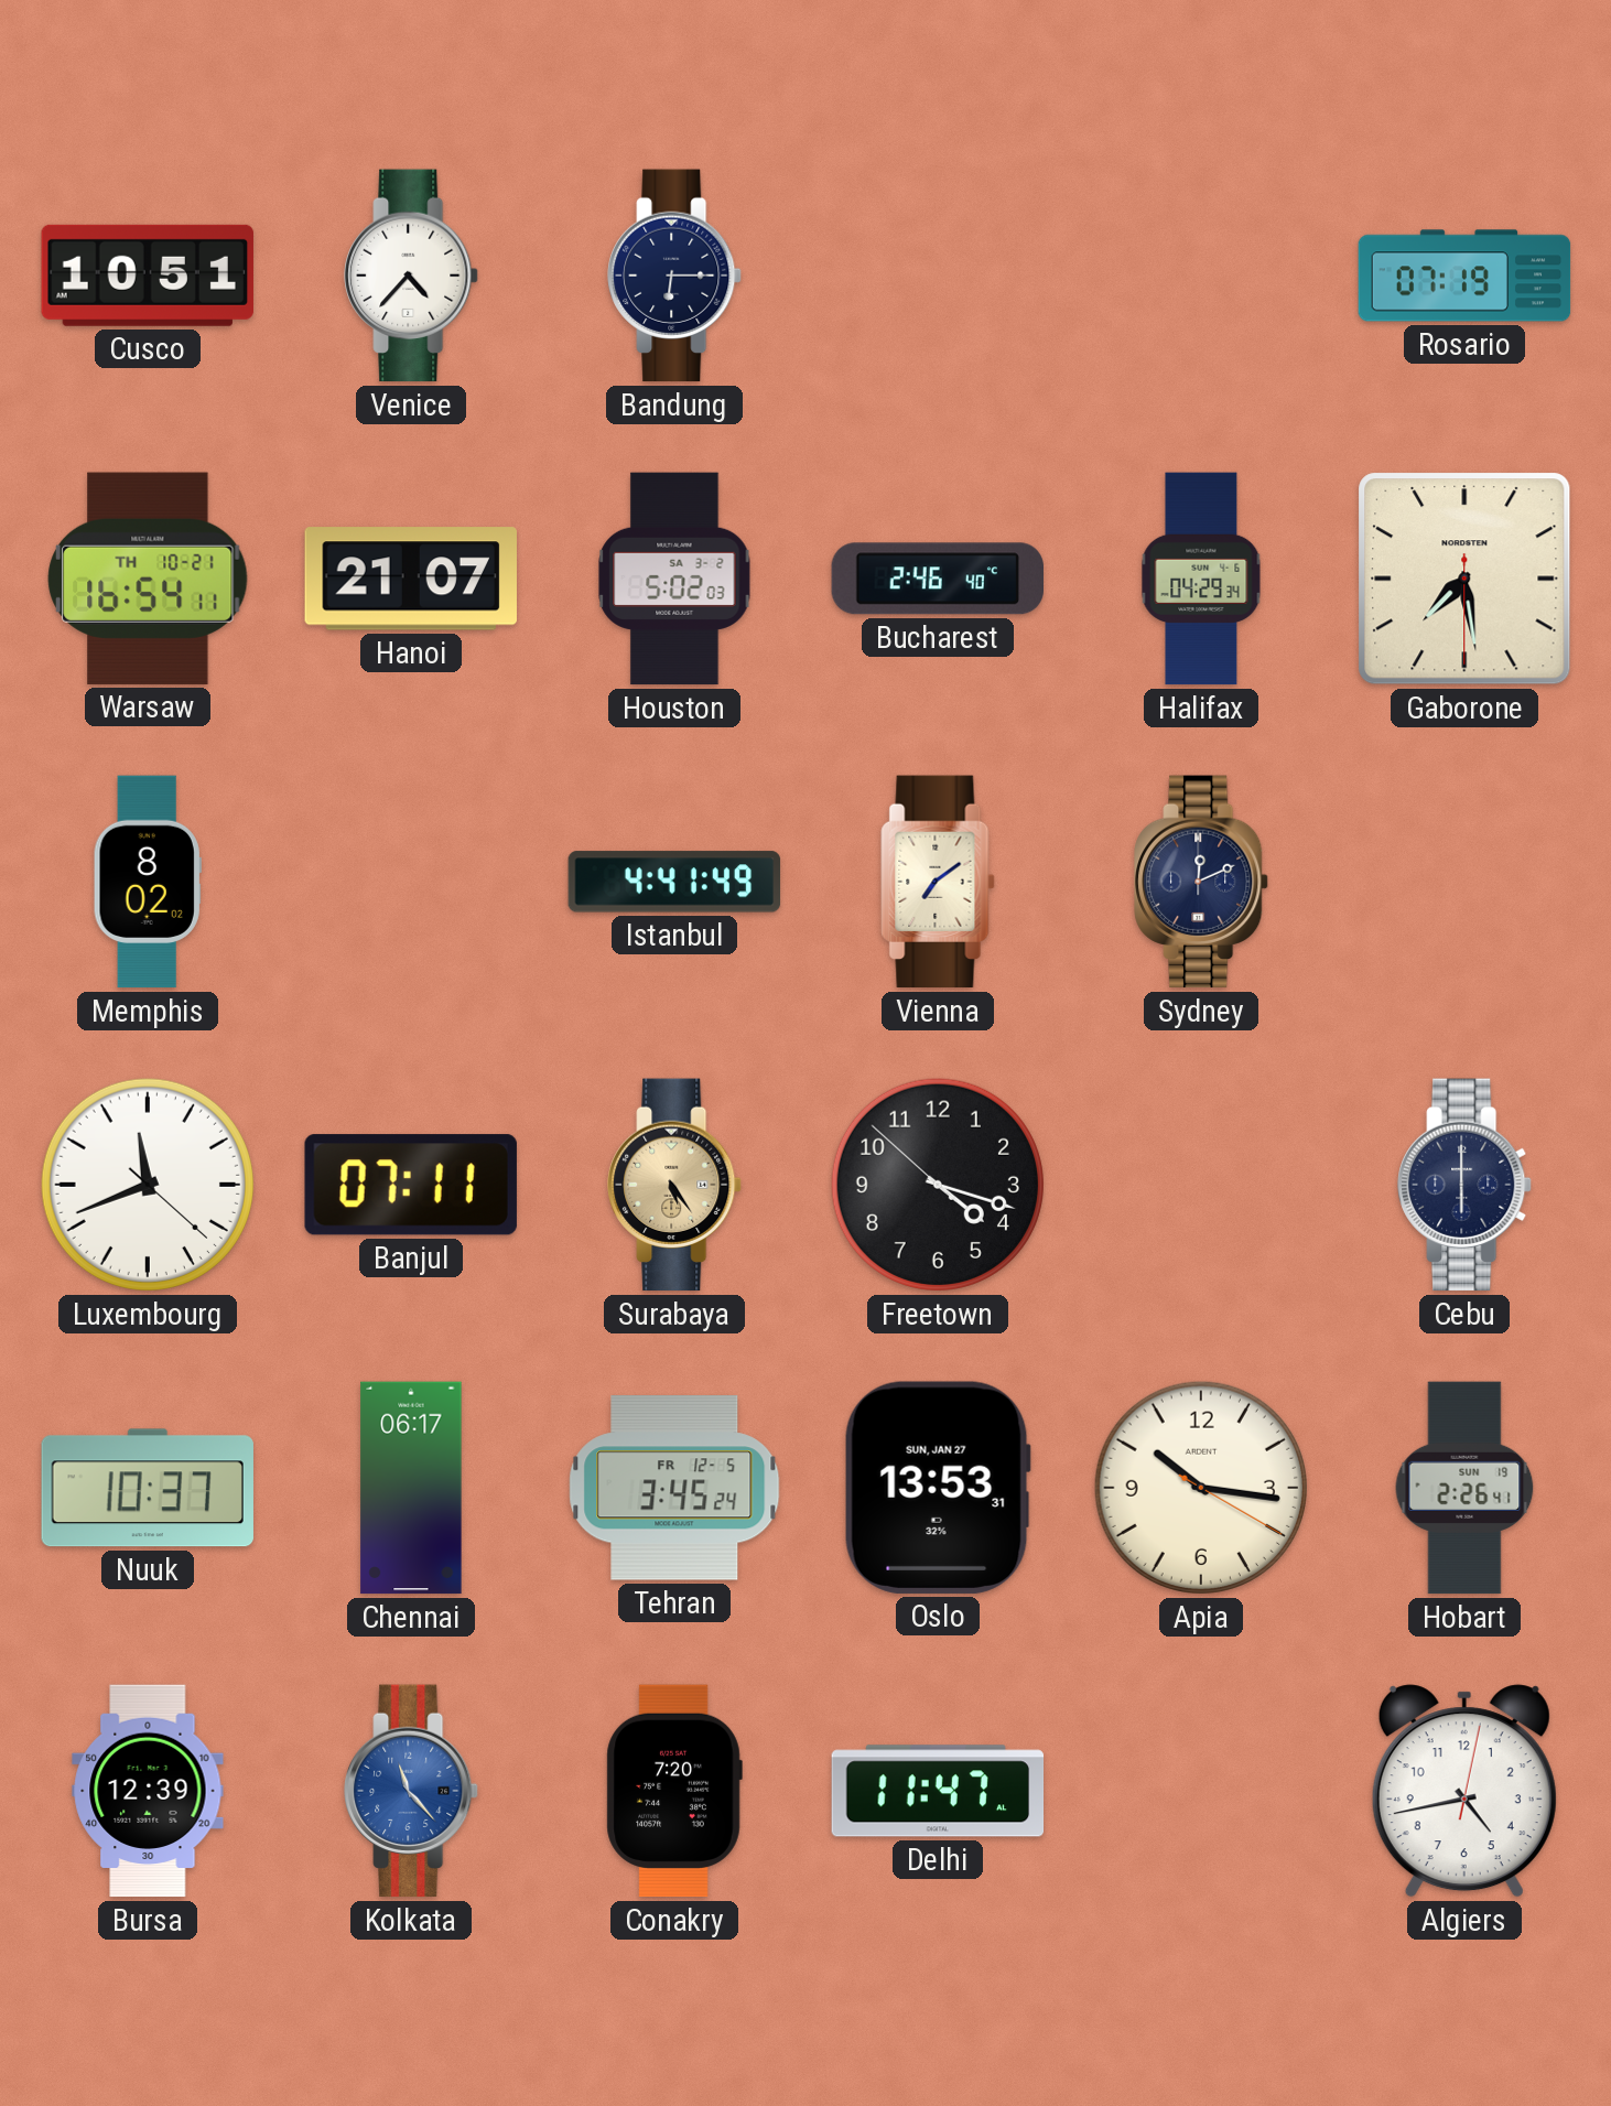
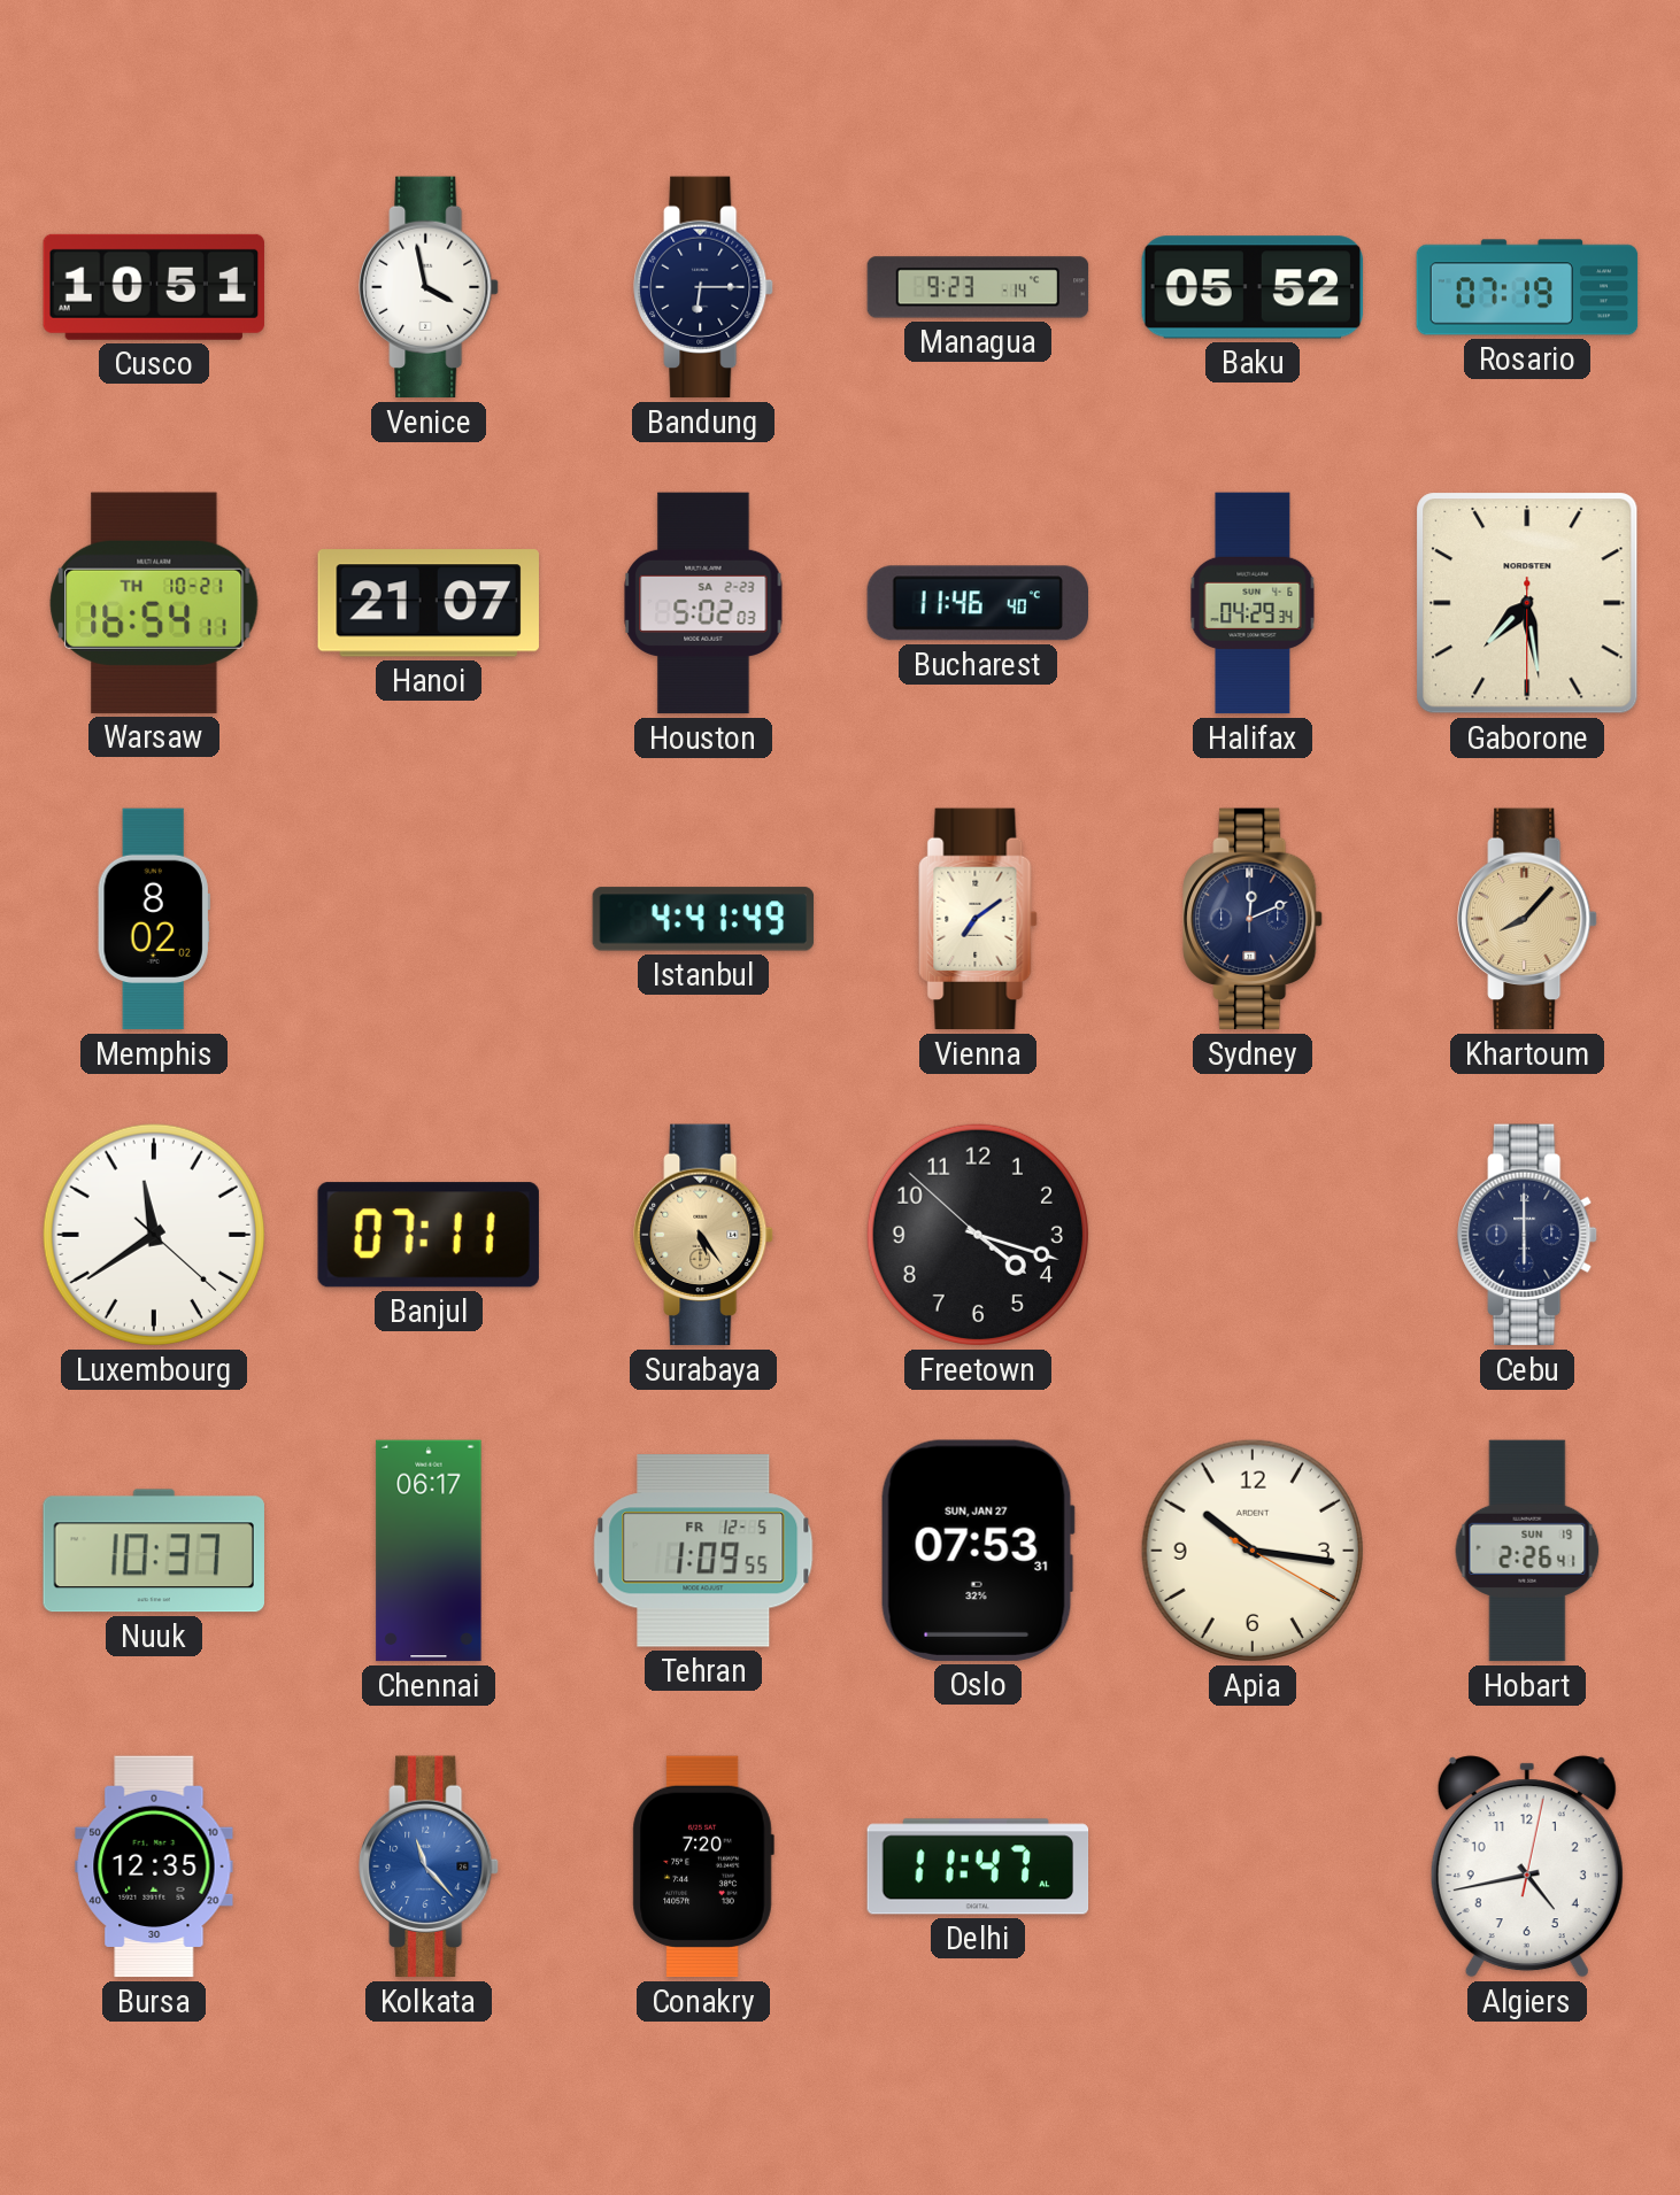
Venice: 4:37 -> 3:58 (429, 287)
Managua: none -> 9:23 (978, 287)
Baku: none -> 05:52 (1253, 287)
Houston date: SA 3-2 -> SA 2-23 (703, 603)
Bucharest: 2:46 -> 11:46 (977, 603)
Khartoum: none -> 8:07 (1527, 919)
Luxembourg: 11:41 -> 11:39 (154, 1235)
Tehran: 3:45 -> 1:09 (703, 1551)
Oslo: 13:53 -> 07:53 (978, 1551)
Bursa: 12:39 -> 12:35 (154, 1866)
